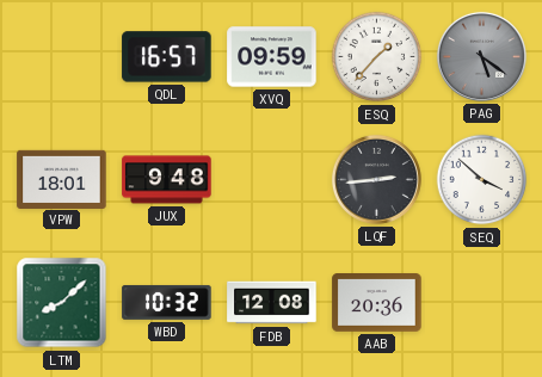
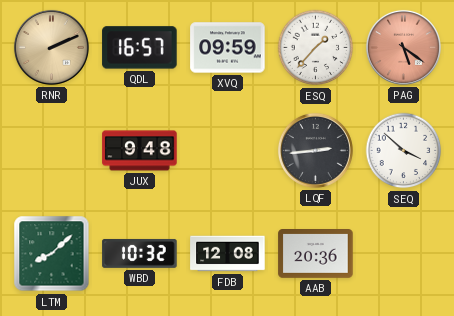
RNR: none -> 2:11 (51, 47)
PAG dial: grey -> salmon (403, 47)
VPW: 18:01 -> none (62, 179)
